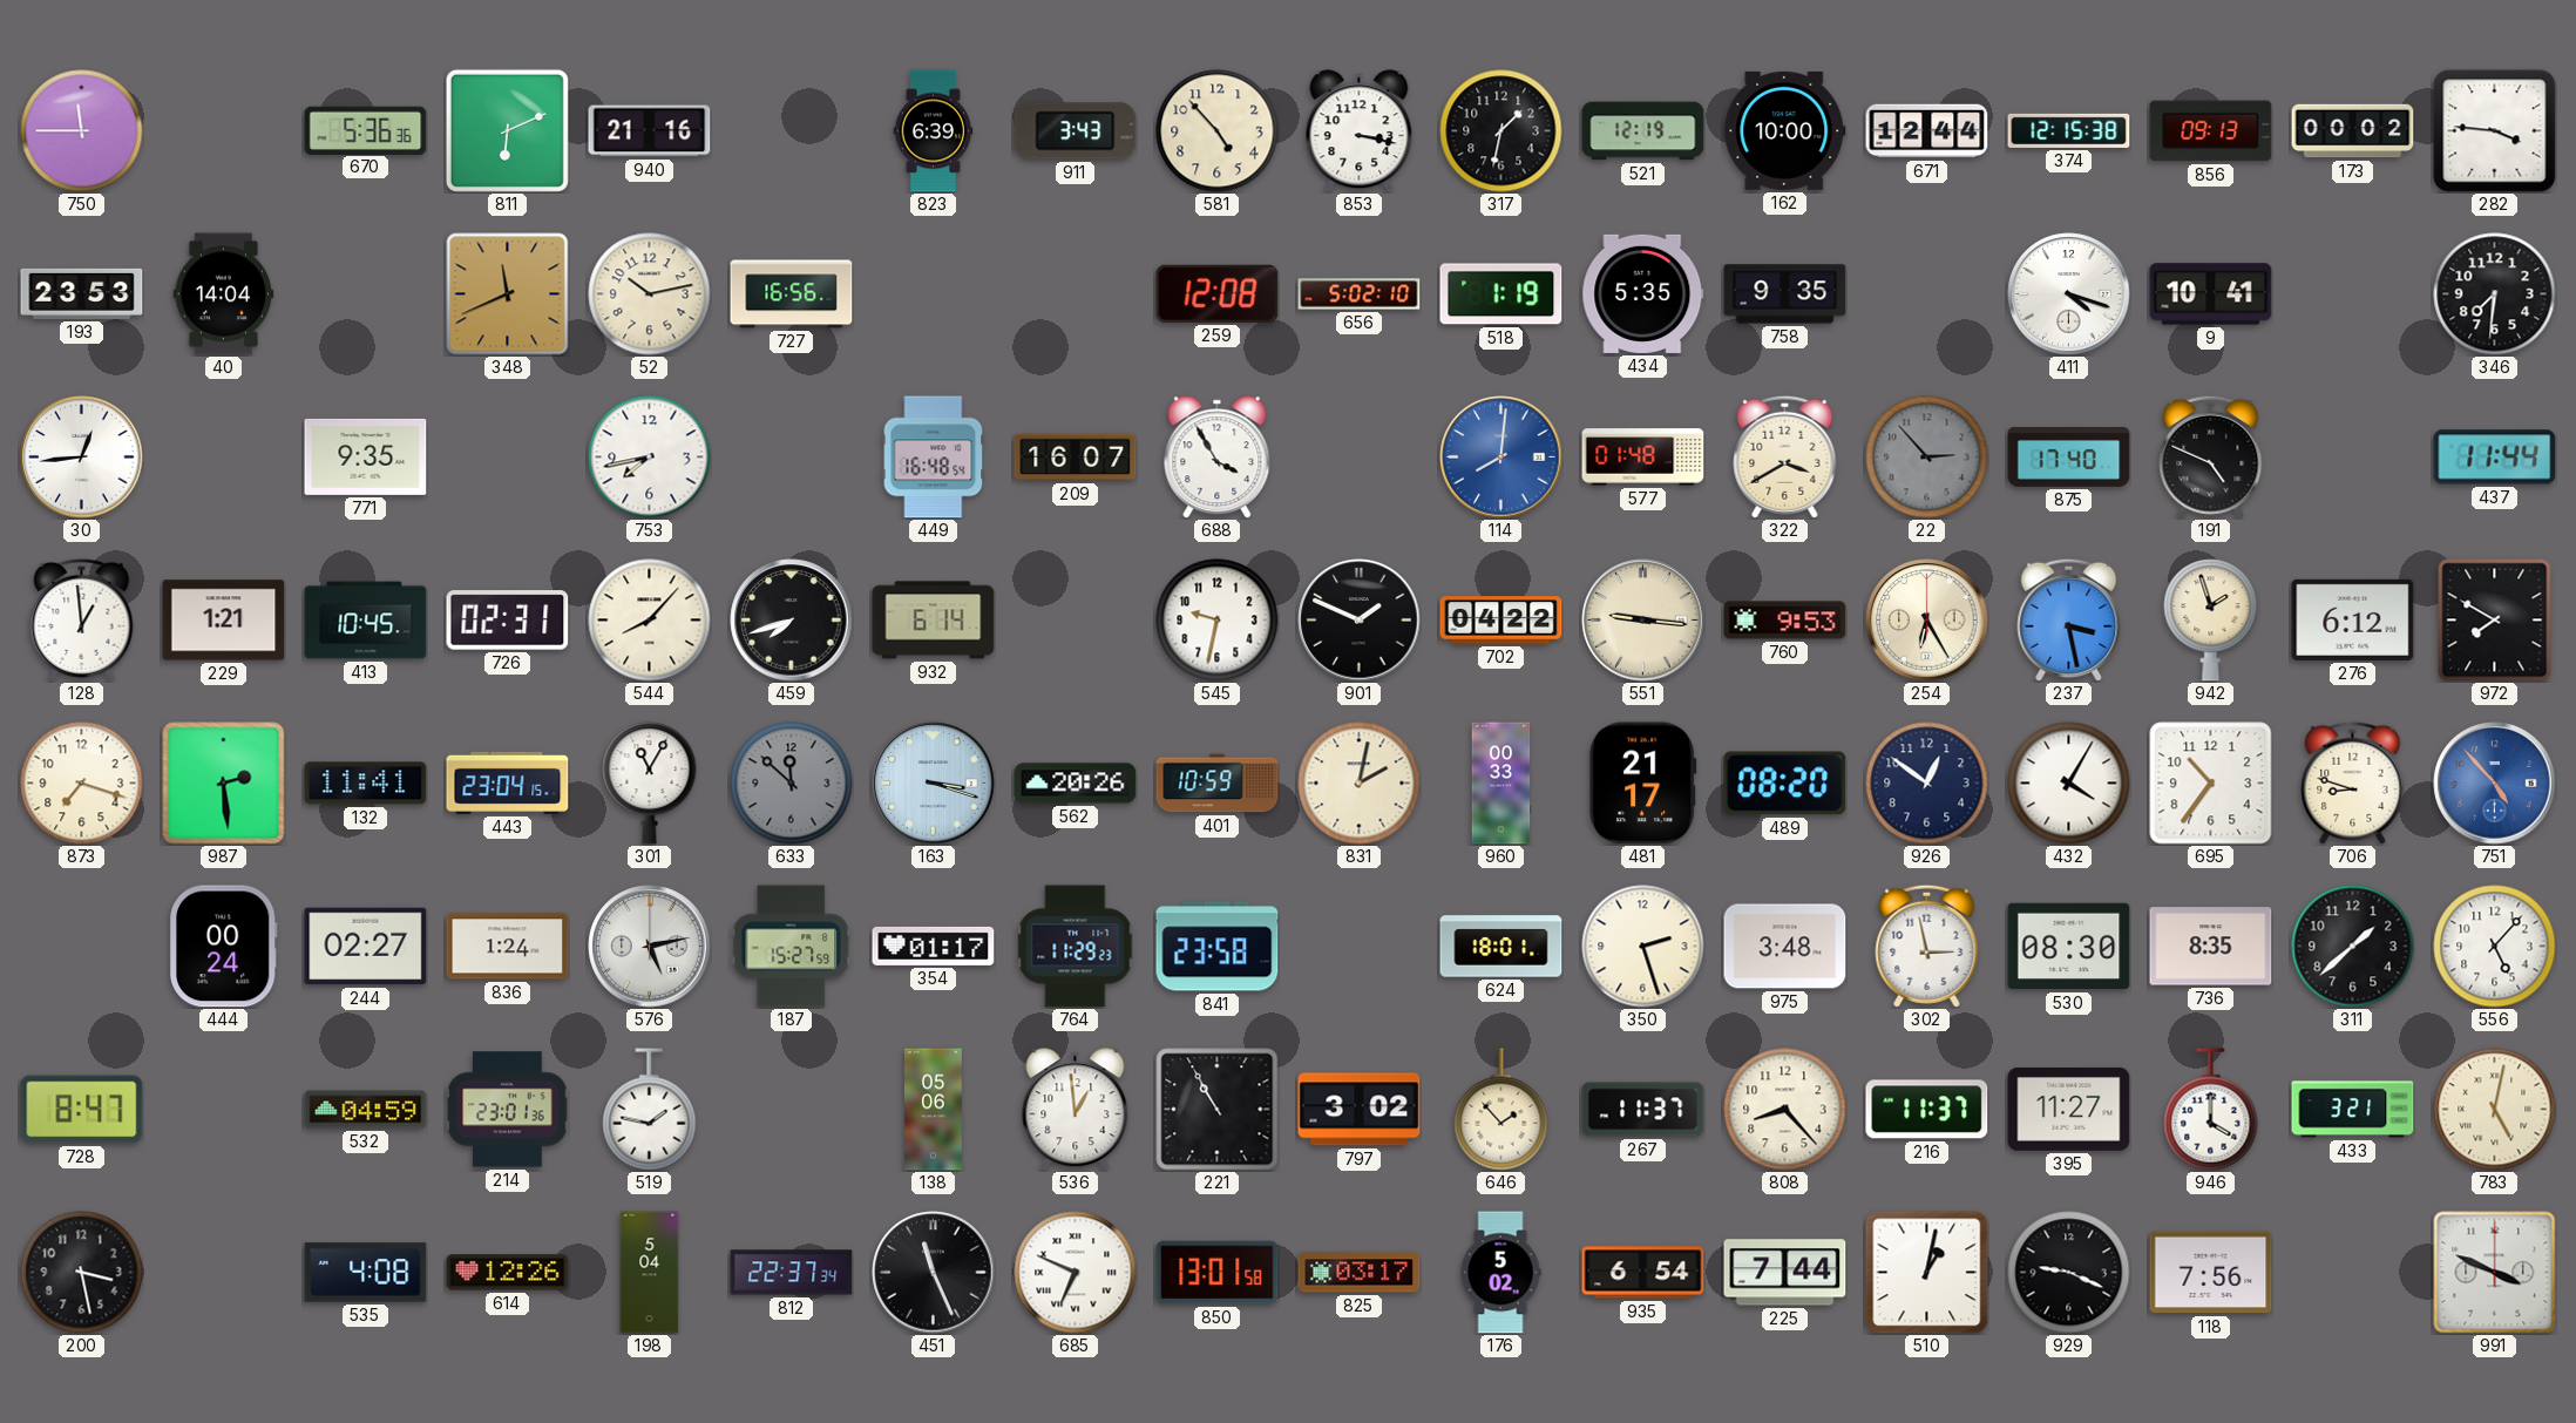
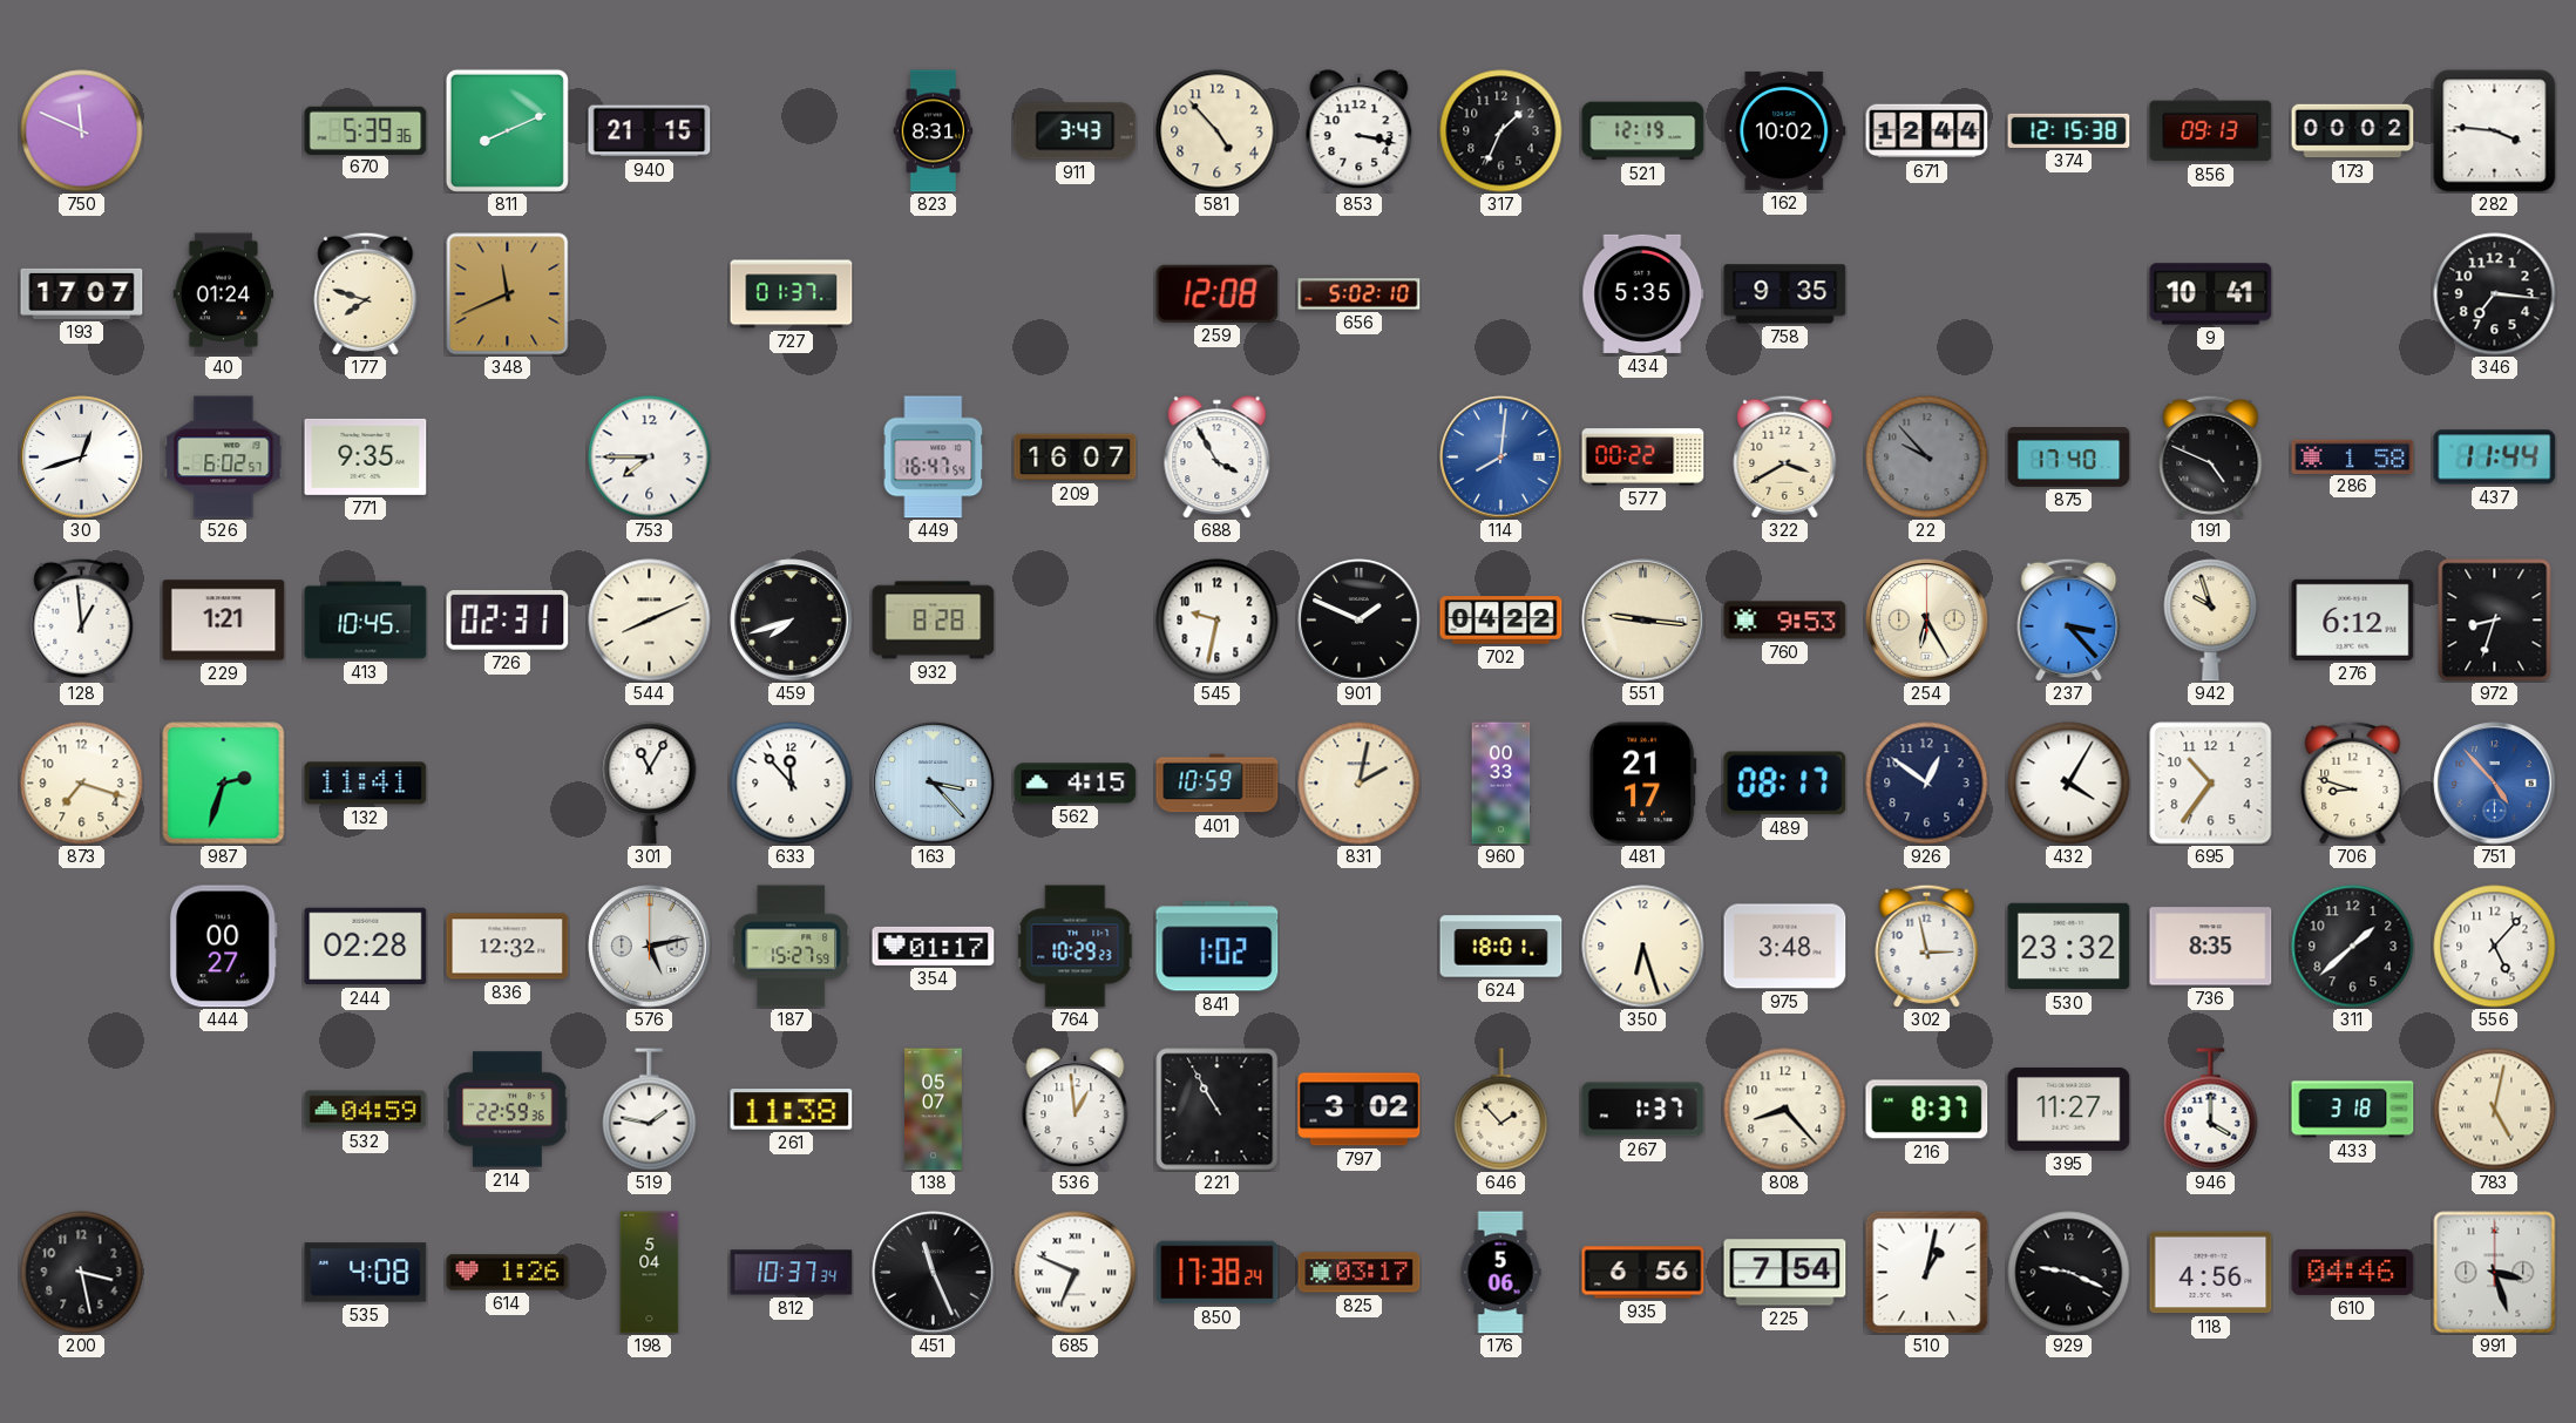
750: 11:45 -> 11:49 (82, 131)
670: 5:36 -> 5:39 (366, 130)
811: 6:11 -> 8:11 (507, 130)
940: 21:16 -> 21:15 (650, 131)
823: 6:39 -> 8:31 (934, 131)
317: 1:32 -> 1:34 (1501, 131)
162: 10:00 -> 10:02 (1785, 130)
193: 23:53 -> 17:07 (82, 293)
40: 14:04 -> 01:24 (224, 294)
177: none -> 7:48 (366, 293)
52: 10:13 -> none (650, 294)
727: 16:56 -> 01:37 (792, 294)
518: 1:19 -> none (1501, 294)
411: 4:18 -> none (2069, 294)
346: 7:31 -> 7:16 (2495, 294)
30: 12:44 -> 12:42 (82, 458)
526: none -> 6:02 (224, 458)
753: 7:43 -> 7:45 (650, 458)
449: 16:48 -> 16:47 (934, 458)
577: 01:48 -> 00:22 (1643, 458)
22: 2:53 -> 9:53 (1927, 458)
286: none -> 1:58 (2353, 456)
544: 8:07 -> 8:11 (650, 621)
932: 6:14 -> 8:28 (934, 621)
237: 3:28 -> 3:23 (2069, 619)
942: 1:57 -> 9:57 (2211, 621)
972: 7:50 -> 8:33 (2495, 621)
987: 2:29 -> 2:33 (224, 784)
443: 23:04 -> none (508, 782)
633: 11:52 -> 11:53 (792, 784)
633 dial: grey -> white (792, 784)
163: 3:18 -> 3:23 (934, 784)
562: 20:26 -> 4:15 (1076, 784)
489: 08:20 -> 08:17 (1785, 784)
444: 00:24 -> 00:27 (223, 947)
244: 02:27 -> 02:28 (366, 947)
836: 1:24 -> 12:32 (508, 947)
764: 11:29 -> 10:29 (1076, 947)
841: 23:58 -> 1:02 (1218, 947)
350: 2:27 -> 6:27 (1643, 947)
530: 08:30 -> 23:32 (2069, 947)
728: 8:47 -> none (82, 1110)
214: 23:01 -> 22:59 (508, 1110)
261: none -> 11:38 (792, 1110)
138: 05:06 -> 05:07 (934, 1110)
267: 11:37 -> 1:37 (1643, 1110)
216: 11:37 -> 8:37 (1927, 1110)
433: 3:21 -> 3:18 (2353, 1110)
614: 12:26 -> 1:26 (508, 1273)
812: 22:37 -> 10:37 (792, 1273)
850: 13:01 -> 17:38 (1218, 1273)
176: 5:02 -> 5:06 (1500, 1273)
935: 6:54 -> 6:56 (1643, 1273)
225: 7:44 -> 7:54 (1785, 1273)
118: 7:56 -> 4:56 (2211, 1273)
610: none -> 04:46 (2353, 1272)
991: 3:49 -> 3:27 (2495, 1273)
